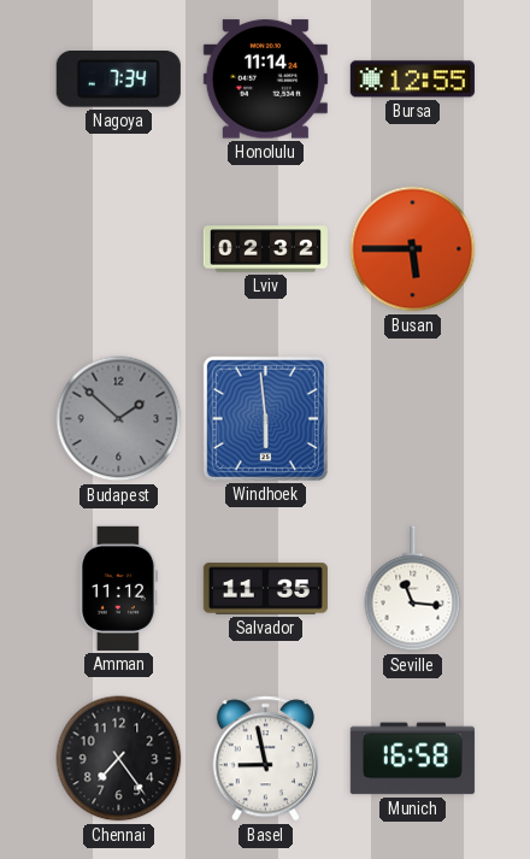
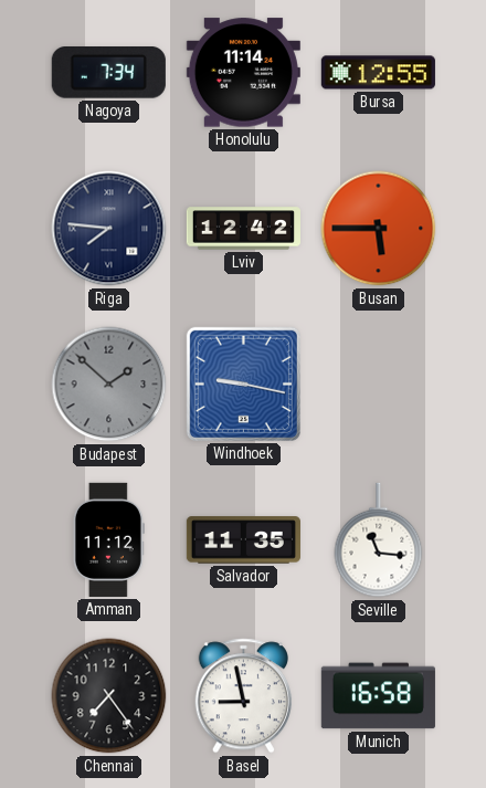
Riga: none -> 7:46 (109, 229)
Lviv: 02:32 -> 12:42 (243, 229)
Windhoek: 5:59 -> 9:17 (243, 384)
